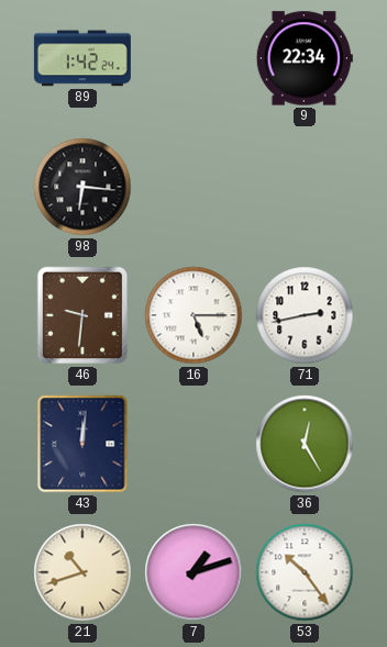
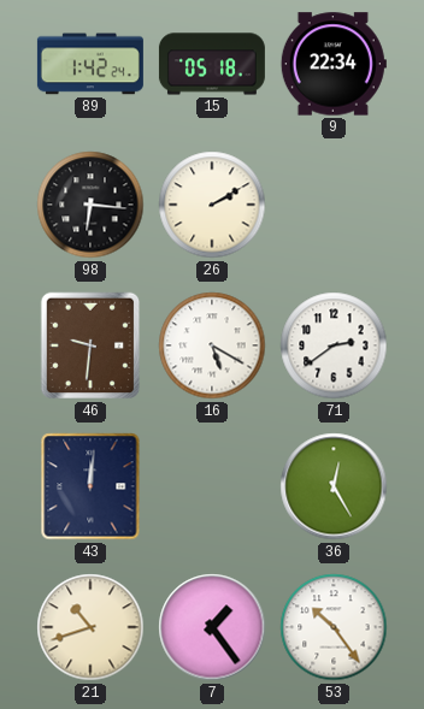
15: none -> 05:18 (212, 64)
26: none -> 2:10 (212, 205)
16: 5:15 -> 5:20 (212, 345)
71: 2:43 -> 2:39 (334, 345)
7: 1:12 -> 1:24 (212, 627)
